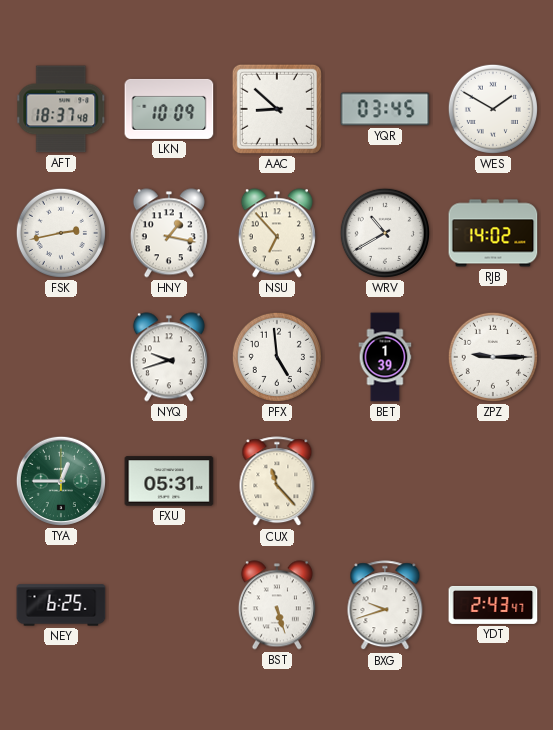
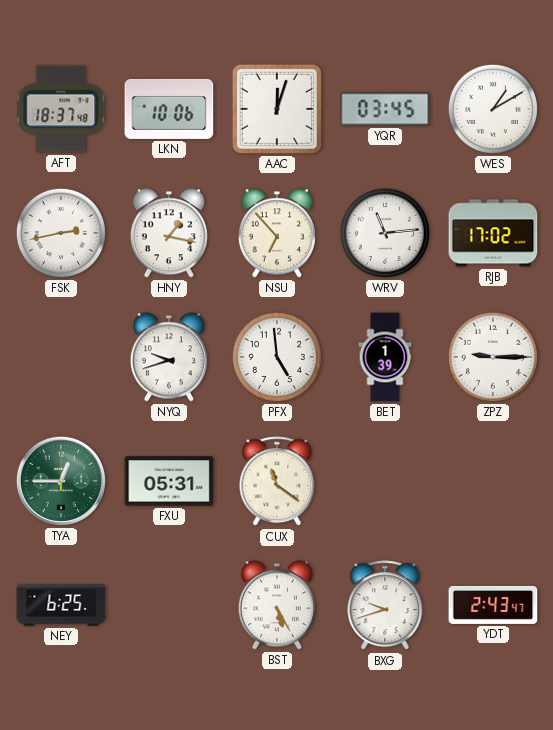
LKN: 10:09 -> 10:06 (169, 109)
AAC: 8:52 -> 12:03 (277, 109)
WES: 1:50 -> 1:10 (493, 109)
WRV: 10:40 -> 11:14 (385, 233)
RJB: 14:02 -> 17:02 (493, 233)
CUX: 11:23 -> 11:21 (277, 482)
BST: 5:27 -> 5:25 (277, 605)
